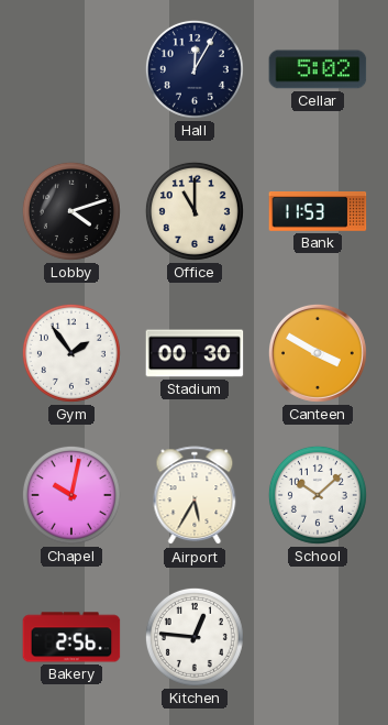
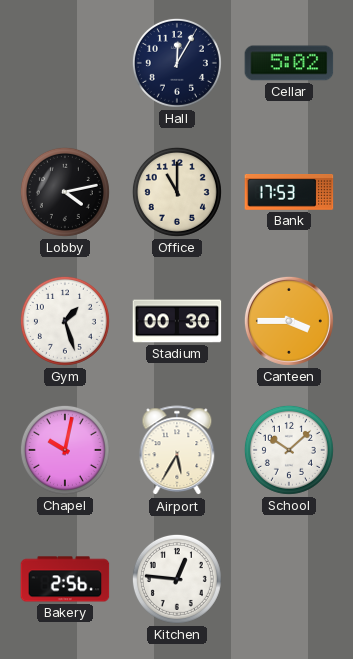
Lobby: 4:12 -> 4:13 (65, 192)
Bank: 11:53 -> 17:53 (289, 193)
Gym: 1:54 -> 1:27 (65, 321)
Canteen: 3:50 -> 3:45 (289, 321)
